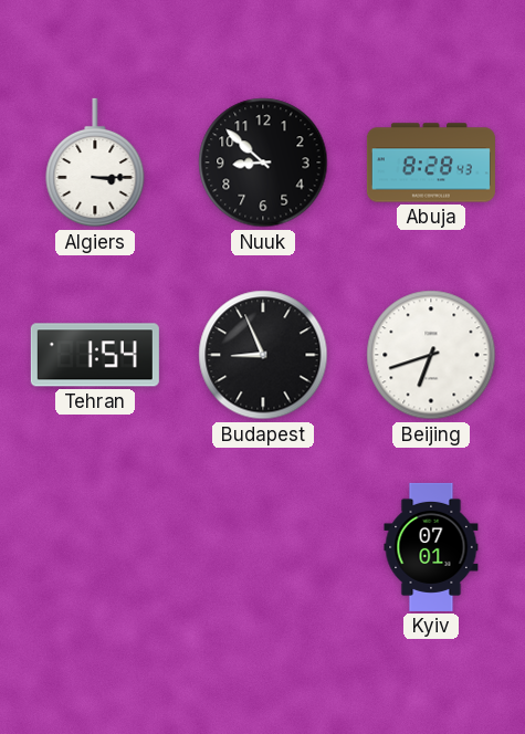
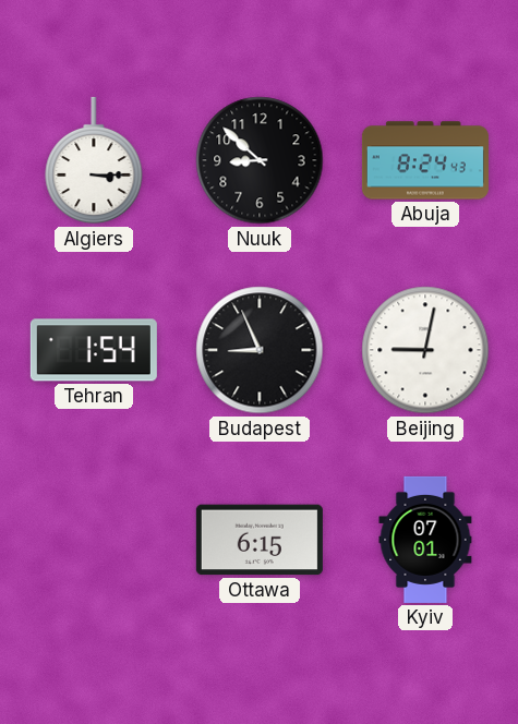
Abuja: 8:28 -> 8:24 (425, 160)
Beijing: 6:42 -> 9:02 (425, 350)
Ottawa: none -> 6:15 (260, 540)
